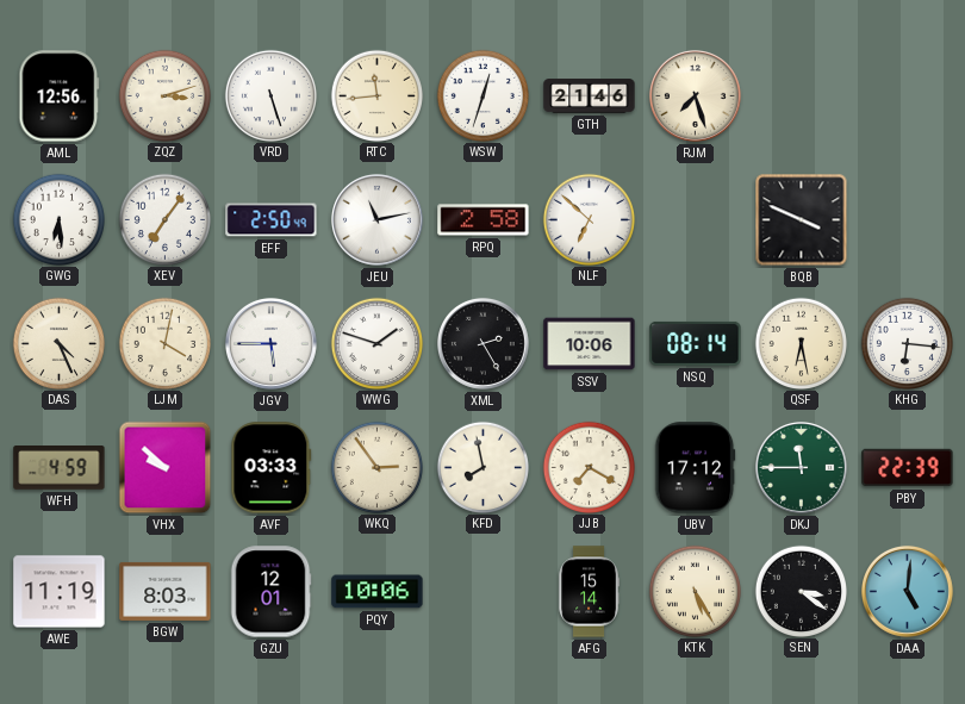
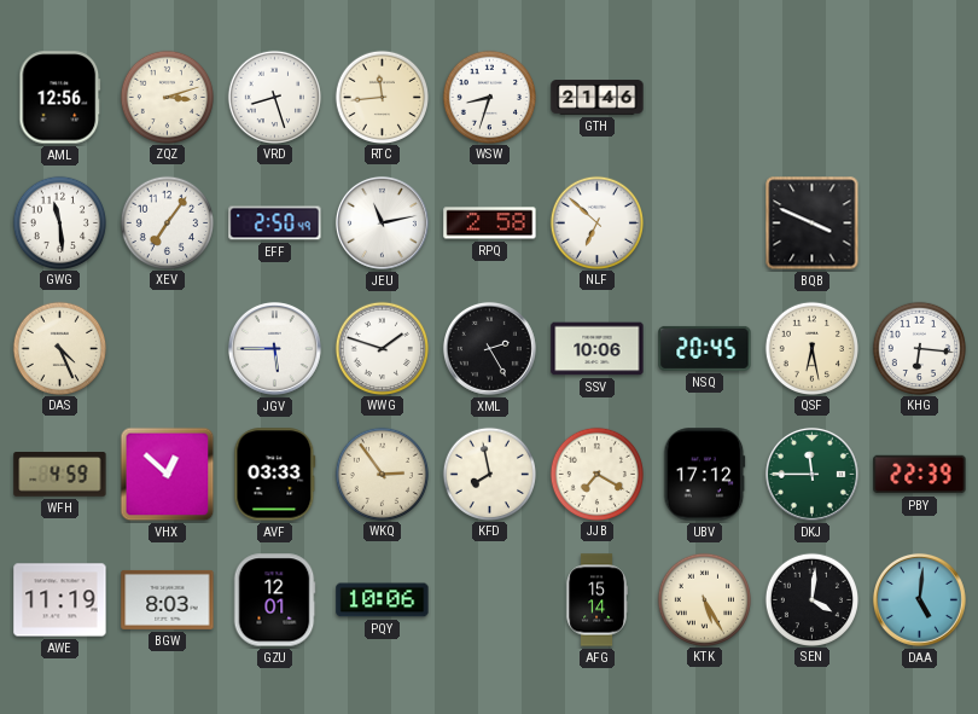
VRD: 5:27 -> 8:27 (274, 97)
WSW: 12:33 -> 8:33 (489, 97)
RJM: 7:27 -> none (695, 95)
GWG: 6:29 -> 11:29 (59, 222)
LJM: 4:02 -> none (164, 343)
NSQ: 08:14 -> 20:45 (705, 348)
VHX: 9:52 -> 12:52 (168, 475)
SEN: 3:21 -> 4:01 (811, 599)
